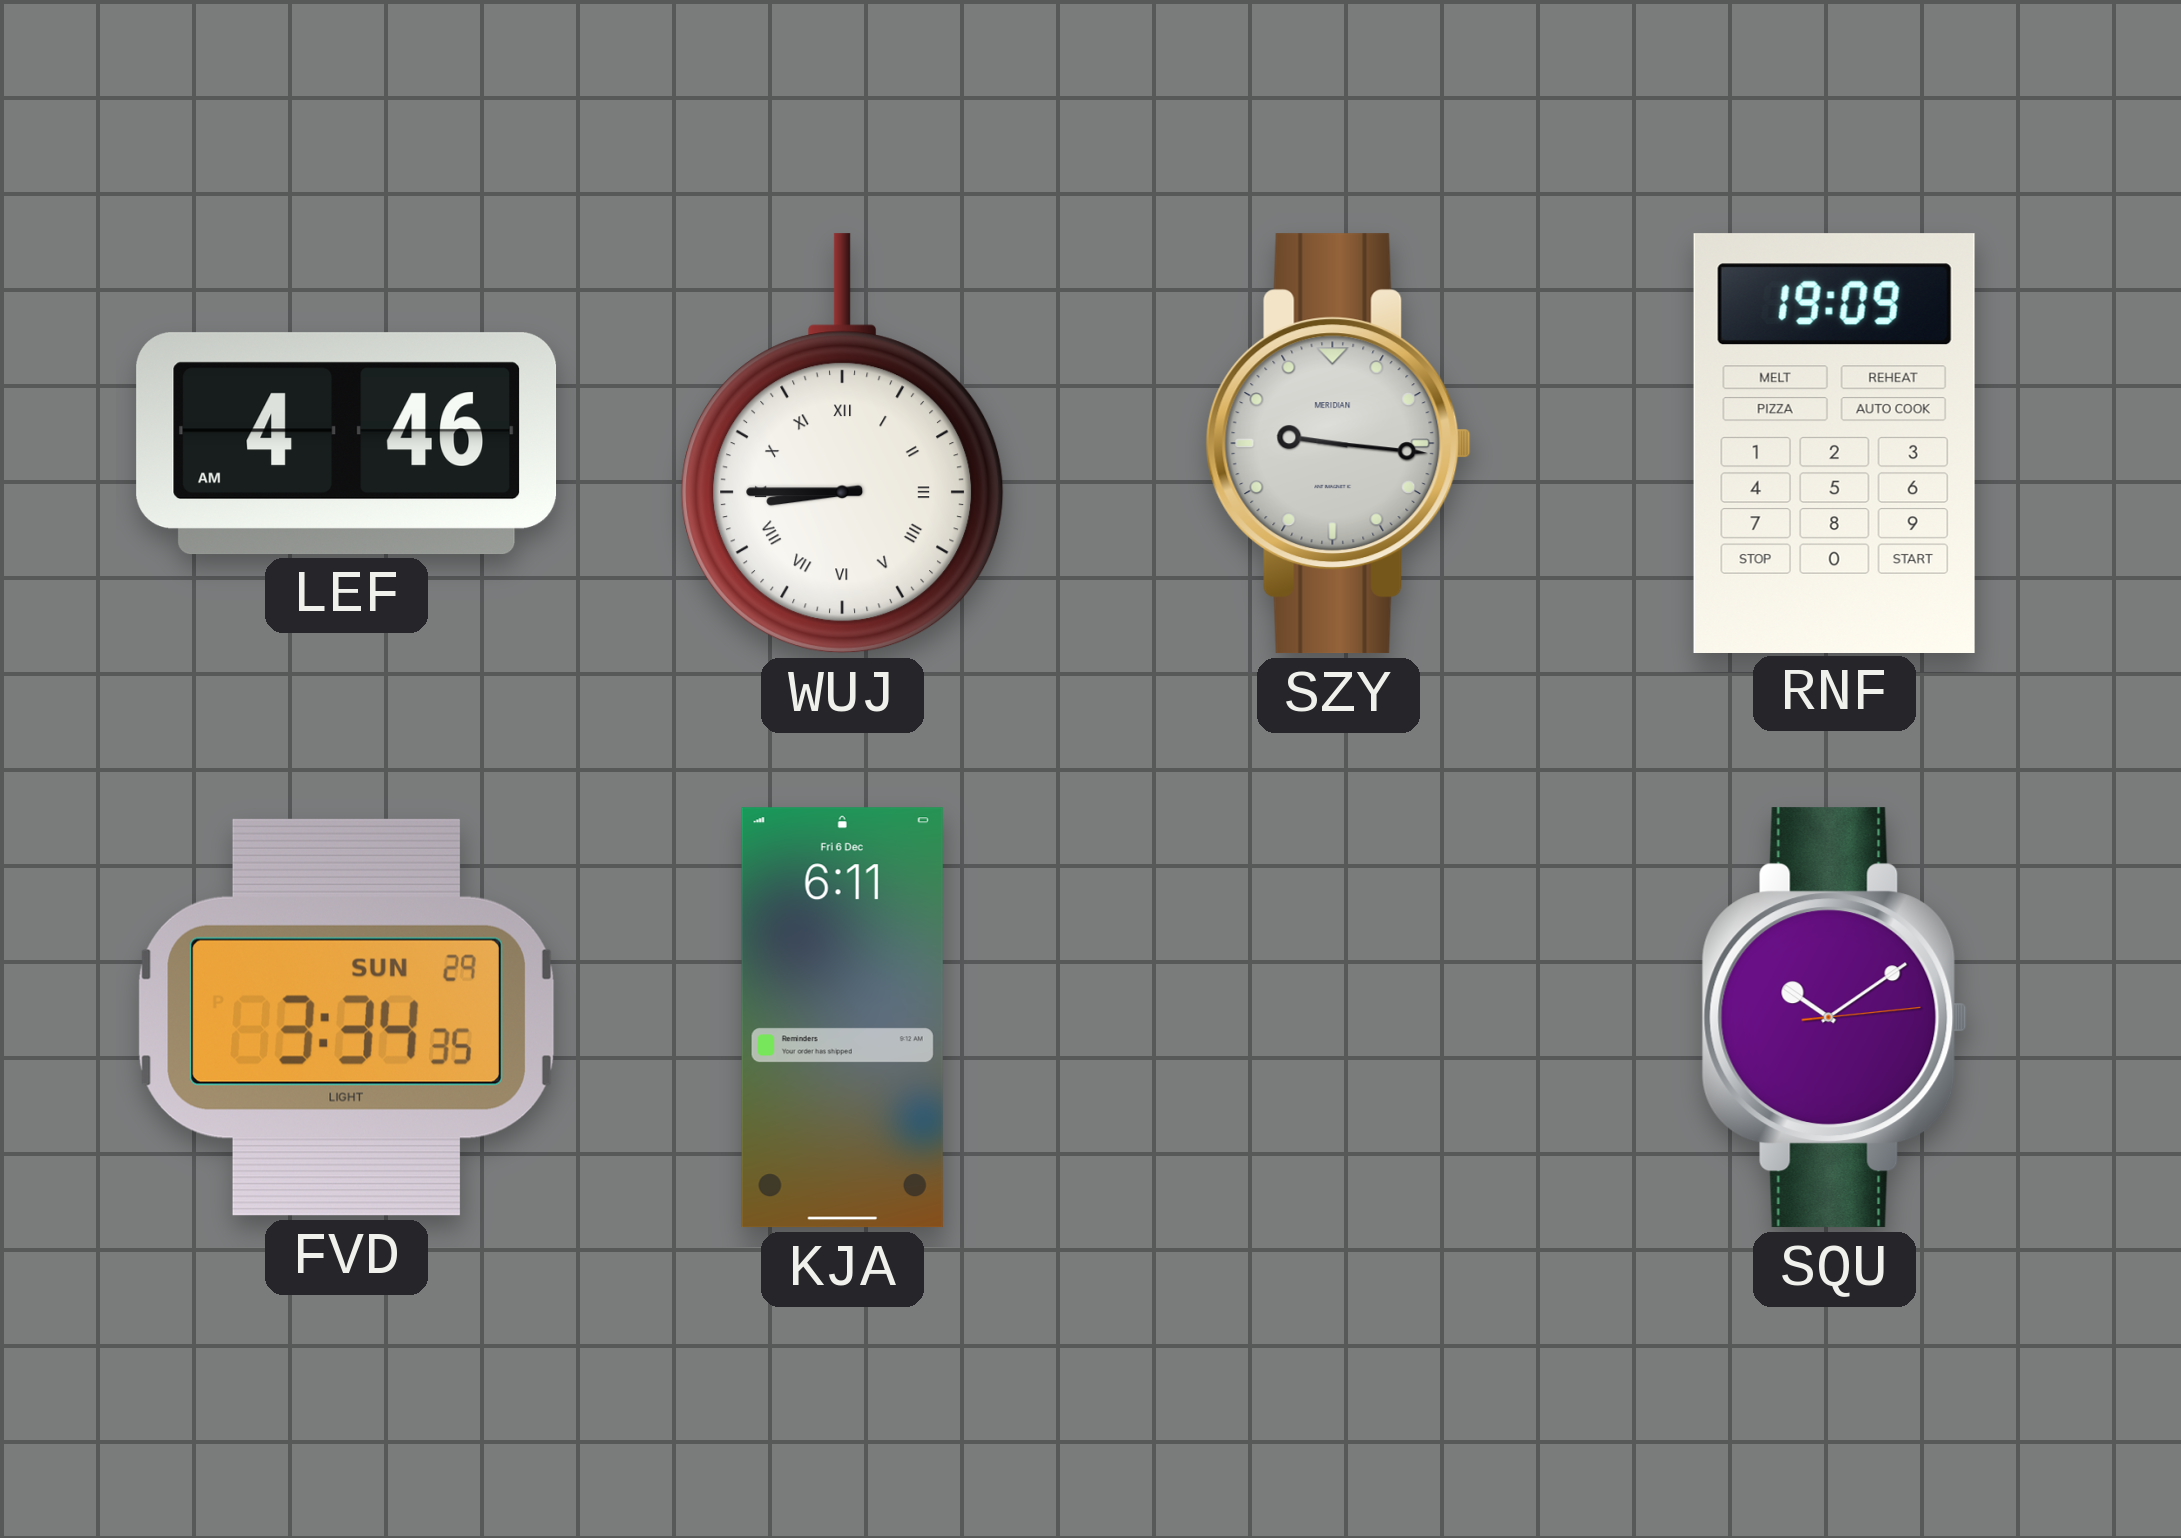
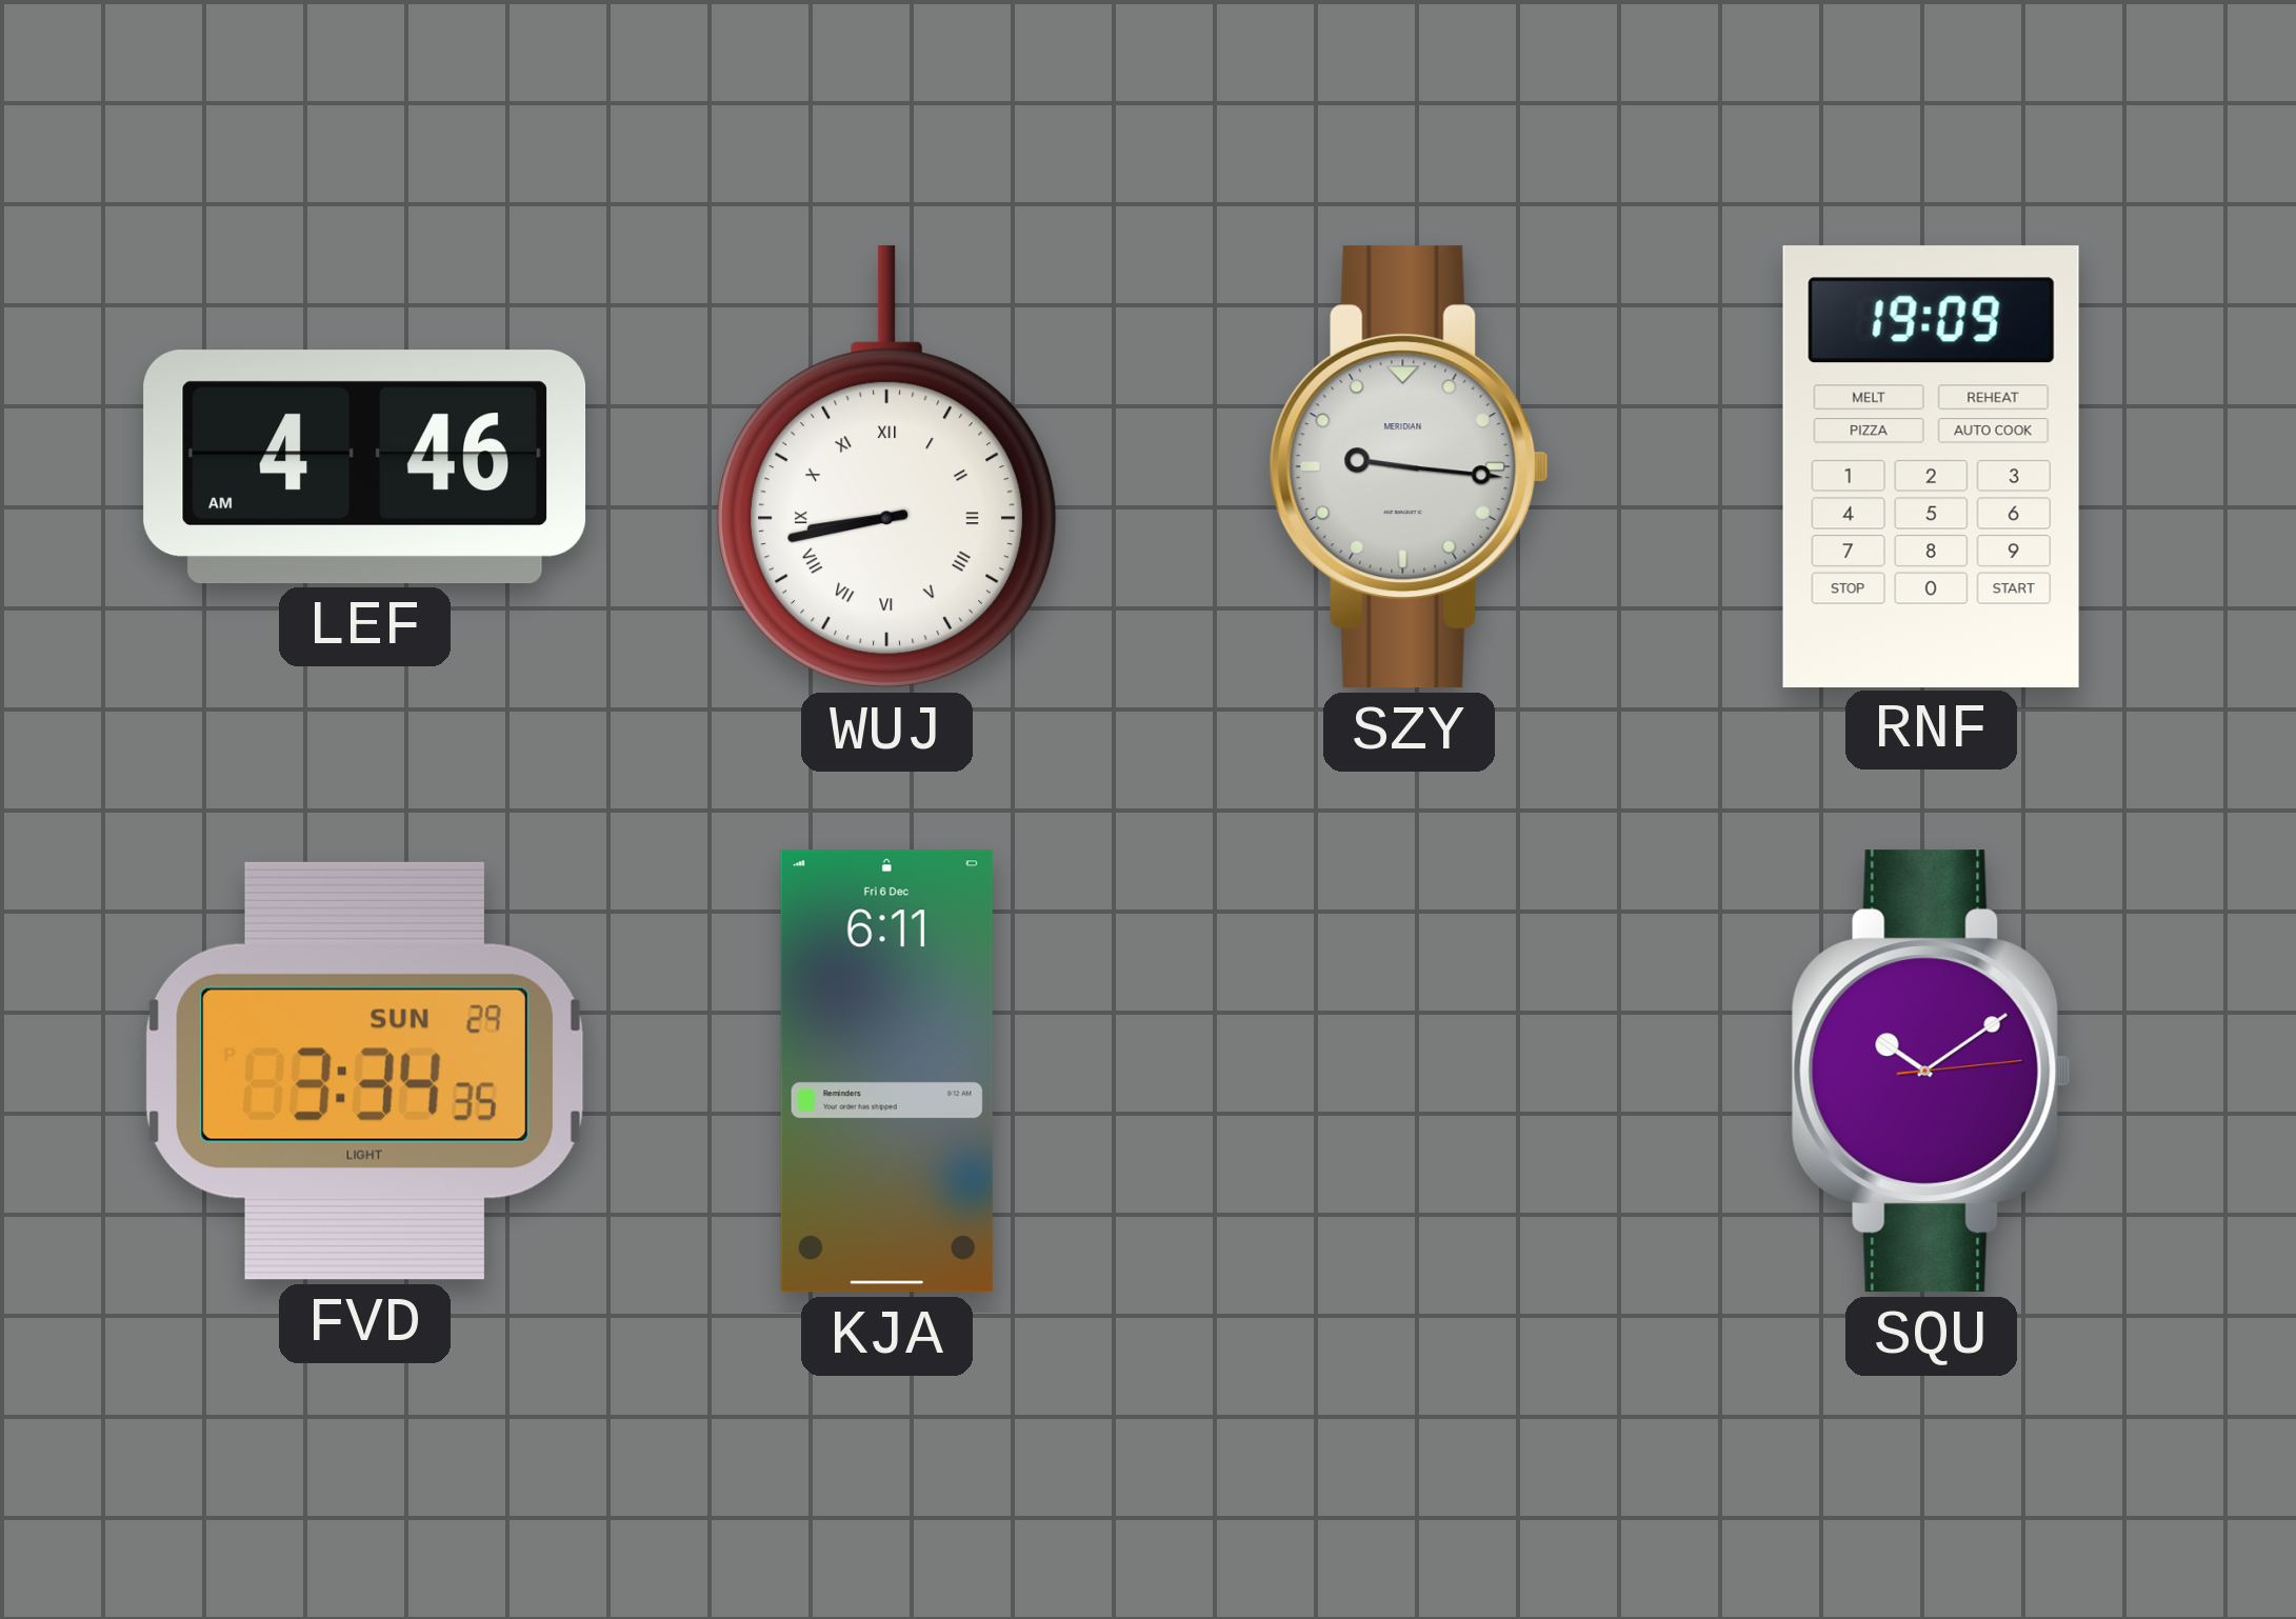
WUJ: 8:45 -> 8:43 (887, 467)
